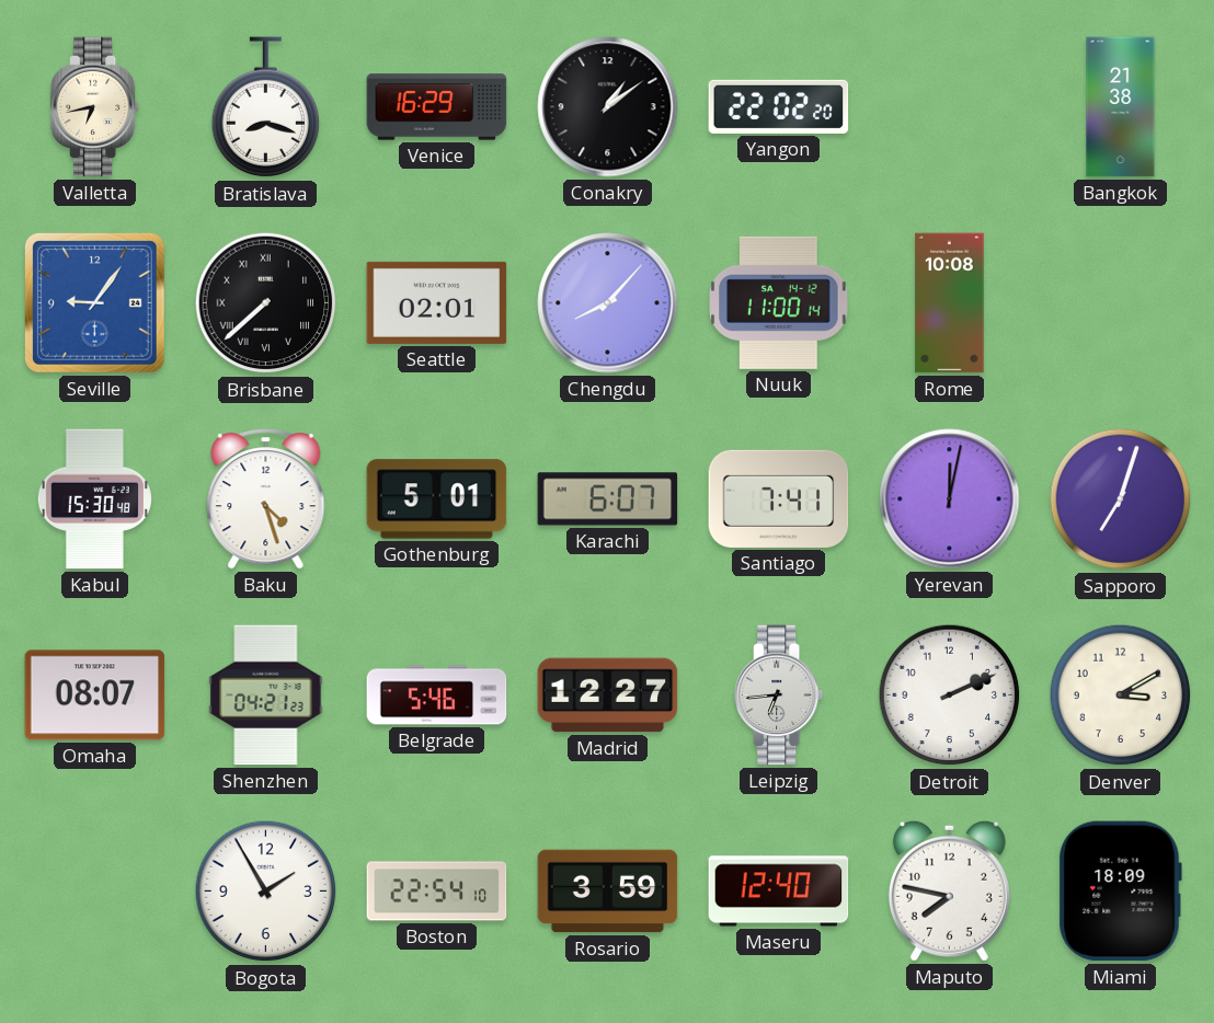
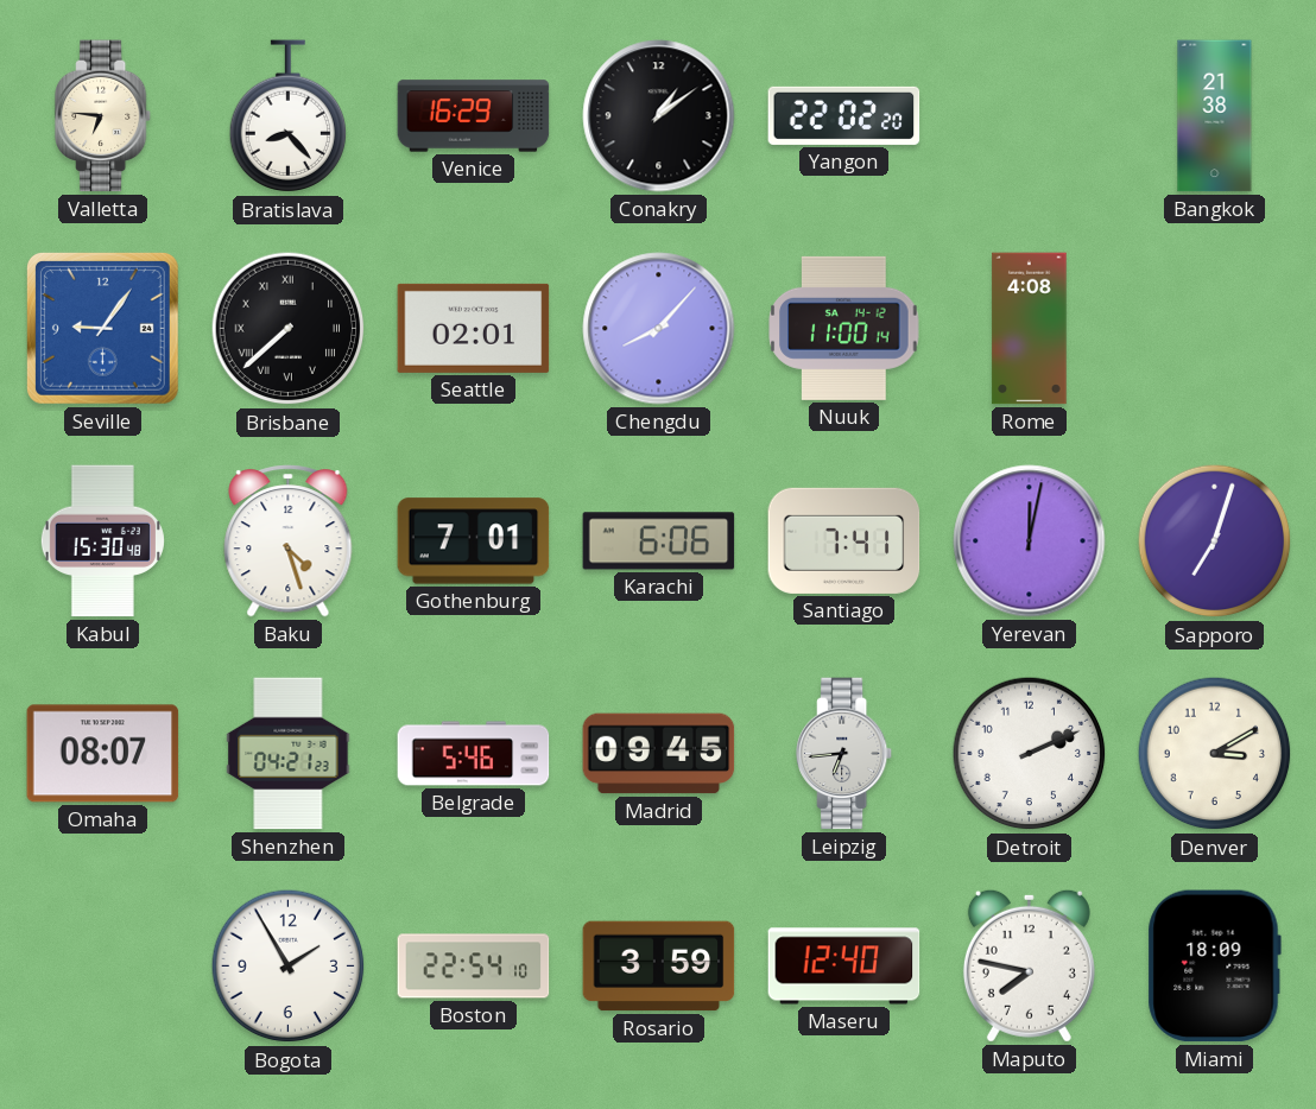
Valletta: 6:43 -> 6:46 (105, 116)
Bratislava: 8:18 -> 8:23 (289, 116)
Rome: 10:08 -> 4:08 (1030, 329)
Gothenburg: 5:01 -> 7:01 (474, 541)
Karachi: 6:07 -> 6:06 (659, 541)
Madrid: 12:27 -> 09:45 (659, 754)
